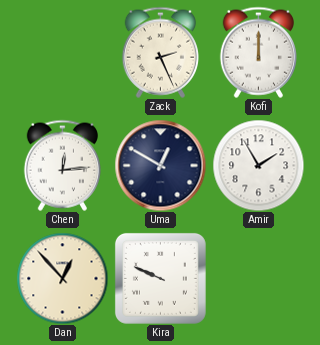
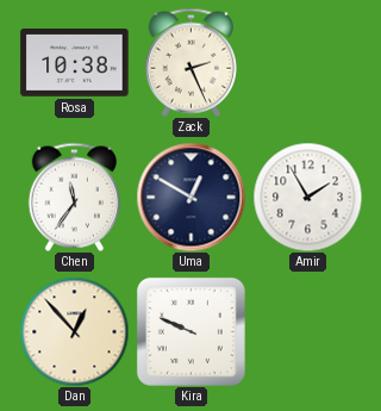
Rosa: none -> 10:38 (75, 63)
Kofi: 12:00 -> none (258, 52)
Chen: 12:14 -> 11:36 (74, 197)
